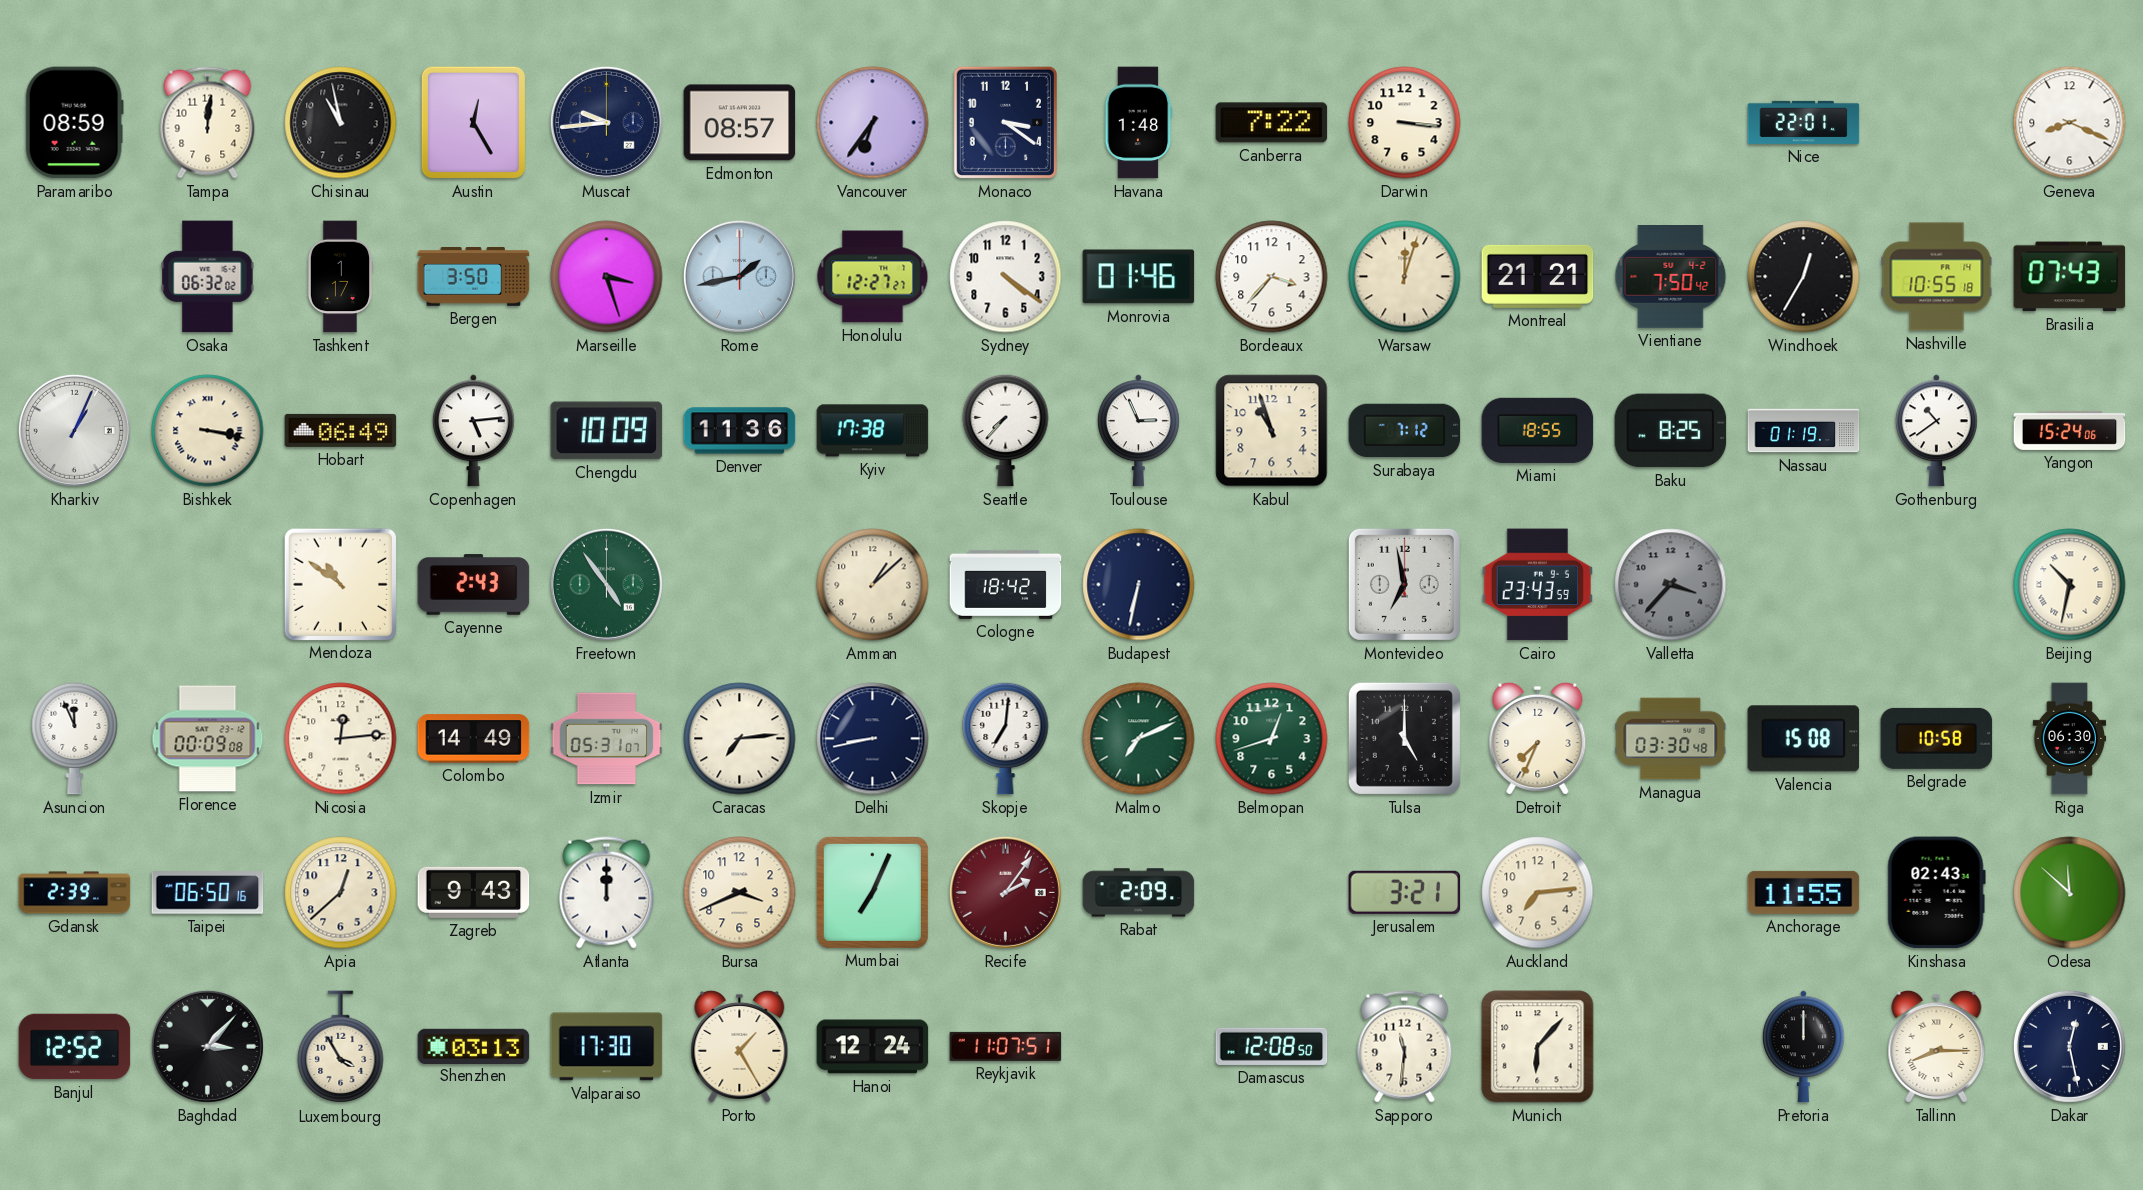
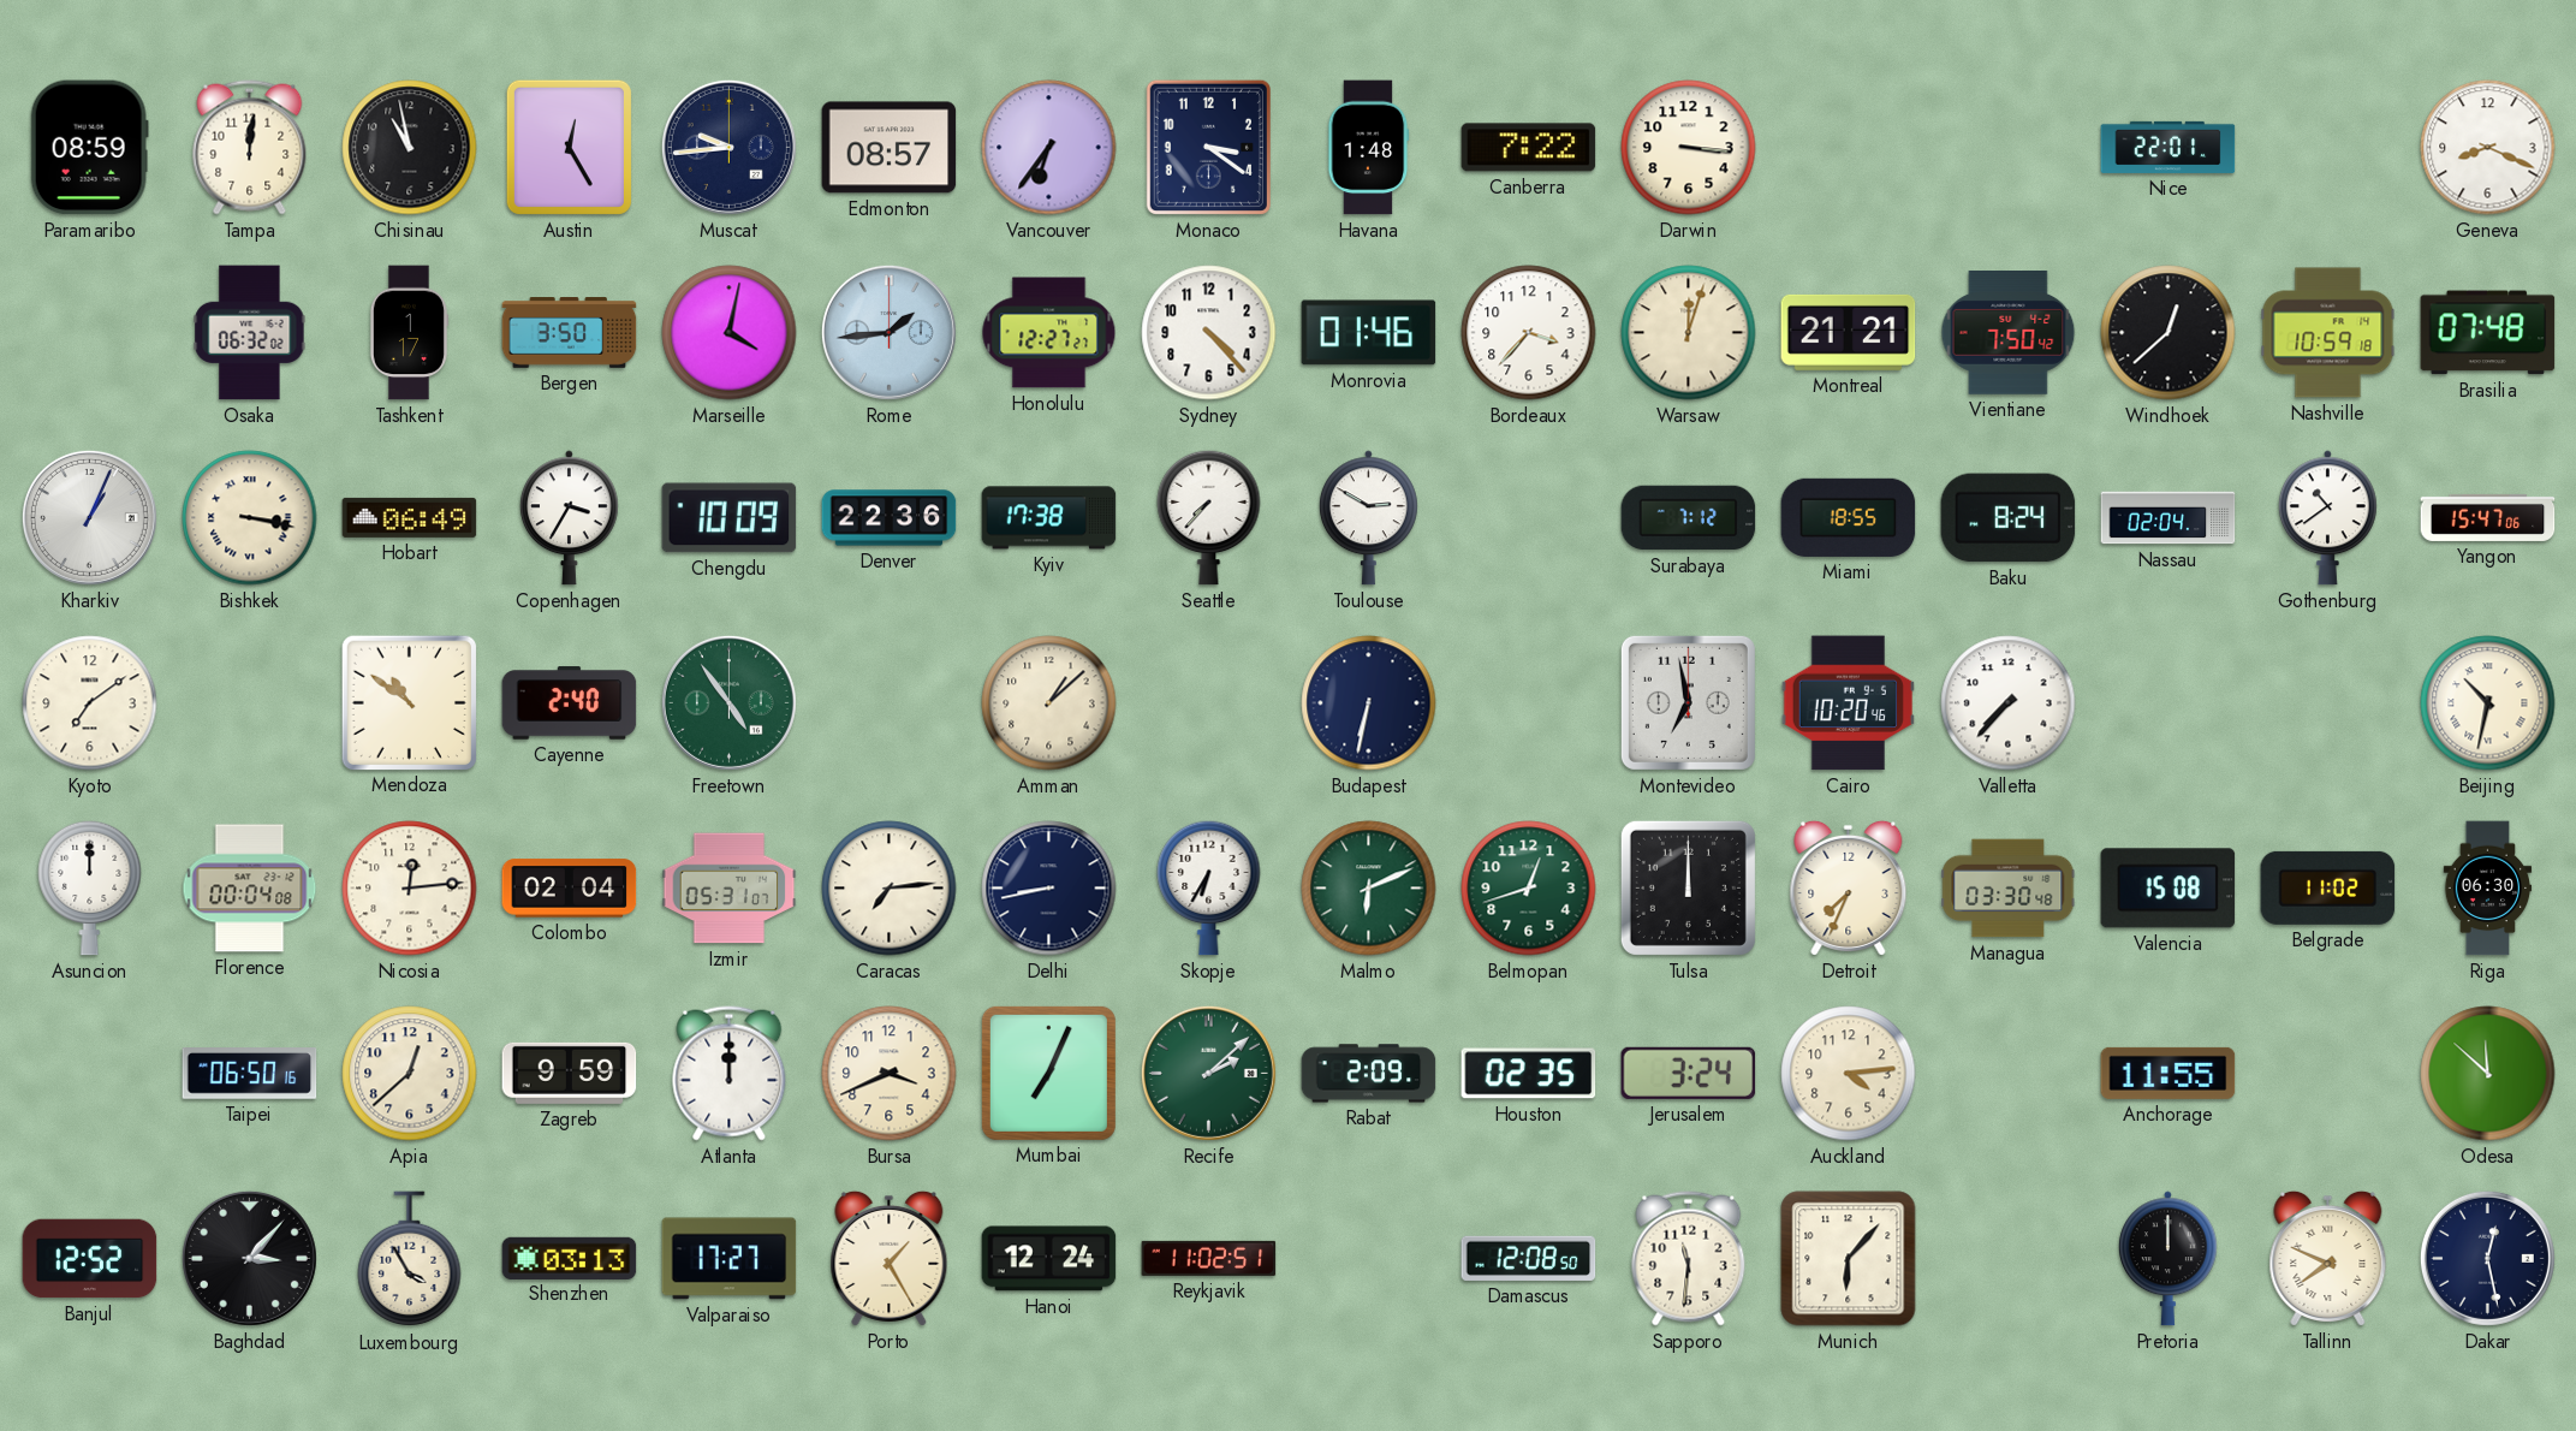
Marseille: 3:27 -> 4:02 (730, 333)
Rome: 1:43 -> 1:44 (888, 332)
Sydney: 4:21 -> 4:23 (1209, 333)
Windhoek: 12:35 -> 12:38 (2169, 333)
Nashville: 10:55 -> 10:59 (2328, 333)
Brasilia: 07:43 -> 07:48 (2488, 333)
Copenhagen: 5:14 -> 3:35 (569, 518)
Denver: 11:36 -> 22:36 (890, 518)
Toulouse: 2:56 -> 2:50 (1368, 518)
Kabul: 10:57 -> none (1272, 431)
Baku: 8:25 -> 8:24 (2009, 518)
Nassau: 01:19 -> 02:04 (2169, 518)
Yangon: 15:24 -> 15:47 (2488, 517)
Kyoto: none -> 7:09 (90, 703)
Cayenne: 2:43 -> 2:40 (570, 703)
Cologne: 18:42 -> none (1006, 584)
Cairo: 23:43 -> 10:20 (1848, 703)
Valletta: 3:37 -> 7:37 (2009, 703)
Valletta dial: grey -> white (2009, 703)
Asuncion: 11:56 -> 12:00 (90, 887)
Florence: 00:09 -> 00:04 (250, 889)
Colombo: 14:49 -> 02:04 (570, 889)
Skopje: 7:01 -> 6:35 (1209, 887)
Malmo: 7:11 -> 6:11 (1369, 889)
Tulsa: 5:00 -> 12:00 (1688, 887)
Belgrade: 10:58 -> 11:02 (2328, 887)
Gdansk: 2:39 -> none (75, 893)
Zagreb: 9:43 -> 9:59 (570, 1073)
Recife: 2:06 -> 2:08 (1208, 1073)
Recife dial: burgundy -> green (1208, 1073)
Houston: none -> 02:35 (1529, 1074)
Jerusalem: 3:21 -> 3:24 (1689, 1073)
Auckland: 7:14 -> 4:14 (1849, 1074)
Kinshasa: 02:43 -> none (1936, 893)
Valparaiso: 17:30 -> 17:27 (730, 1259)
Reykjavik: 11:07 -> 11:02 (1209, 1258)
Tallinn: 8:15 -> 7:49 (2328, 1258)
